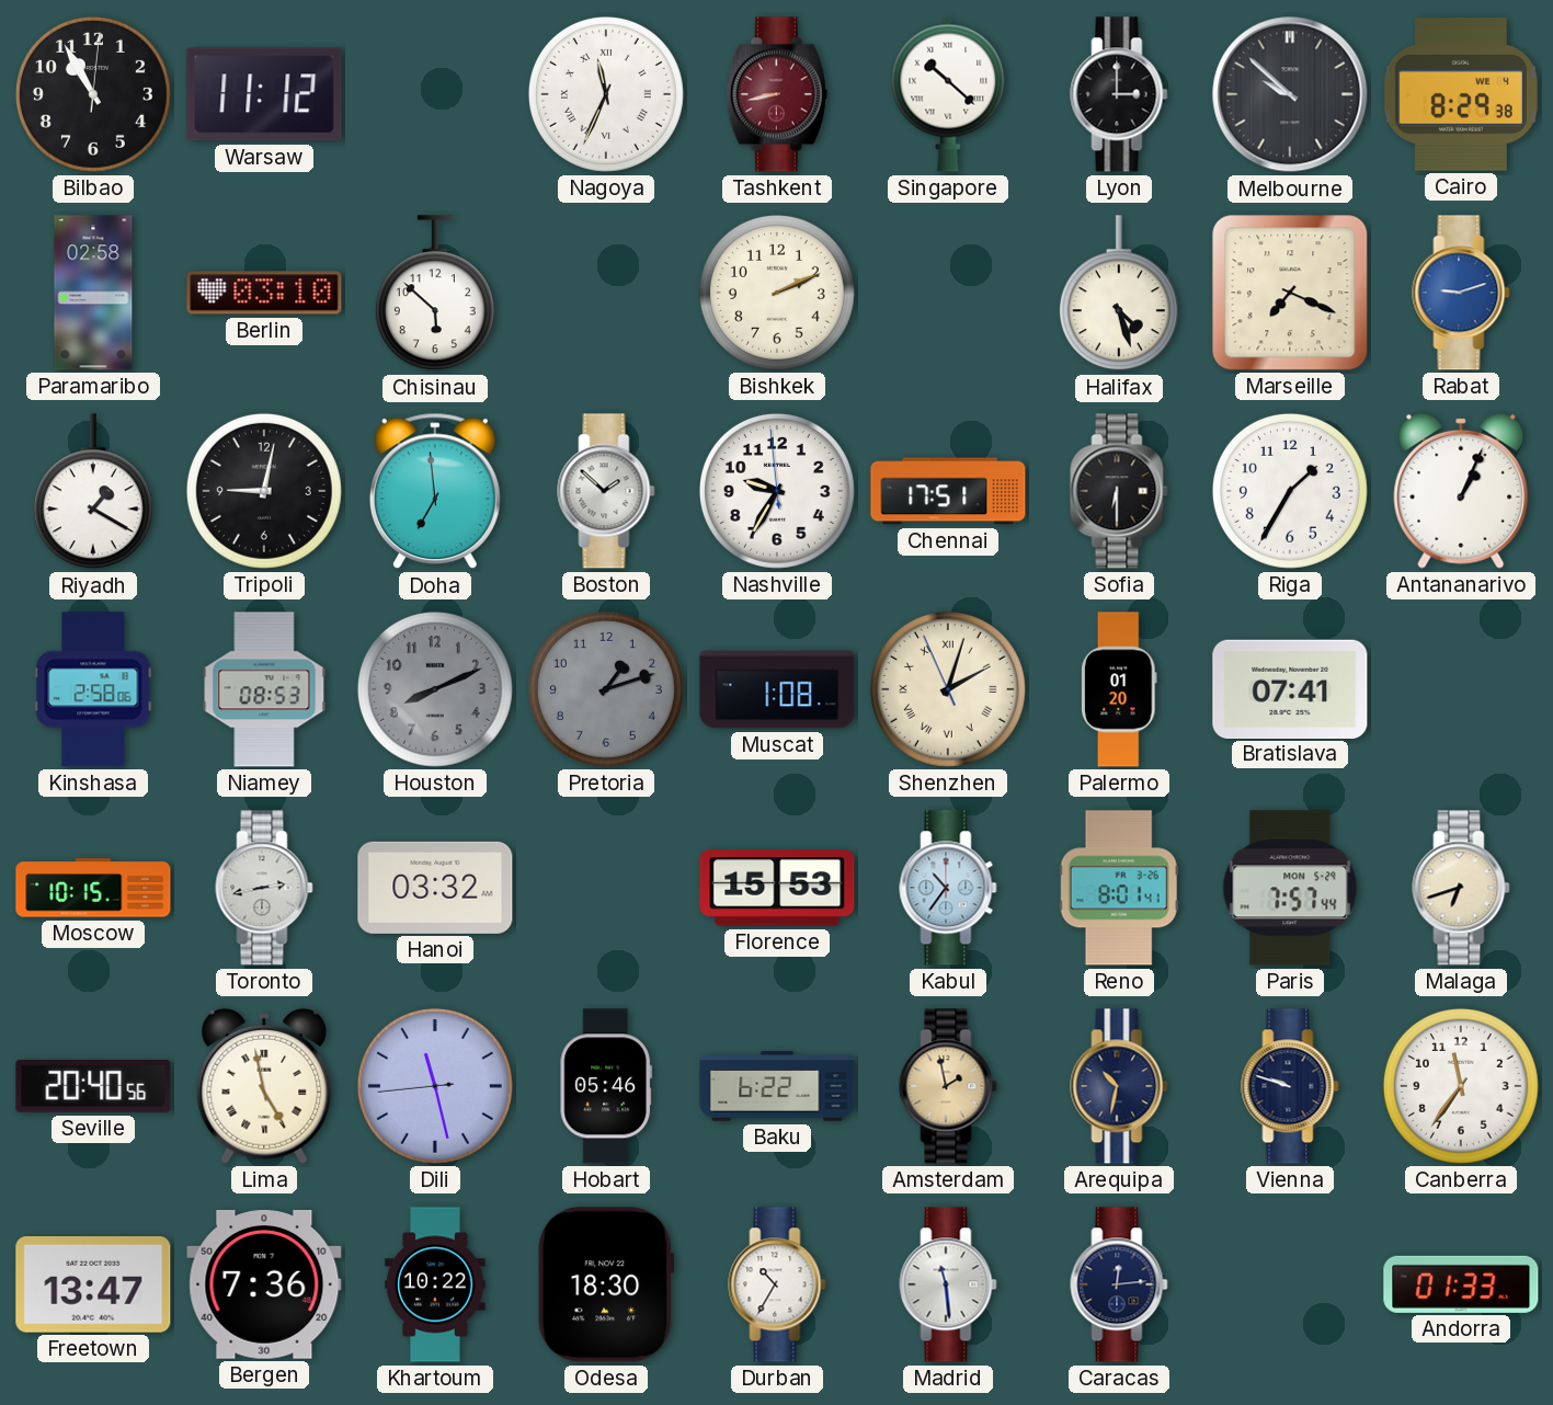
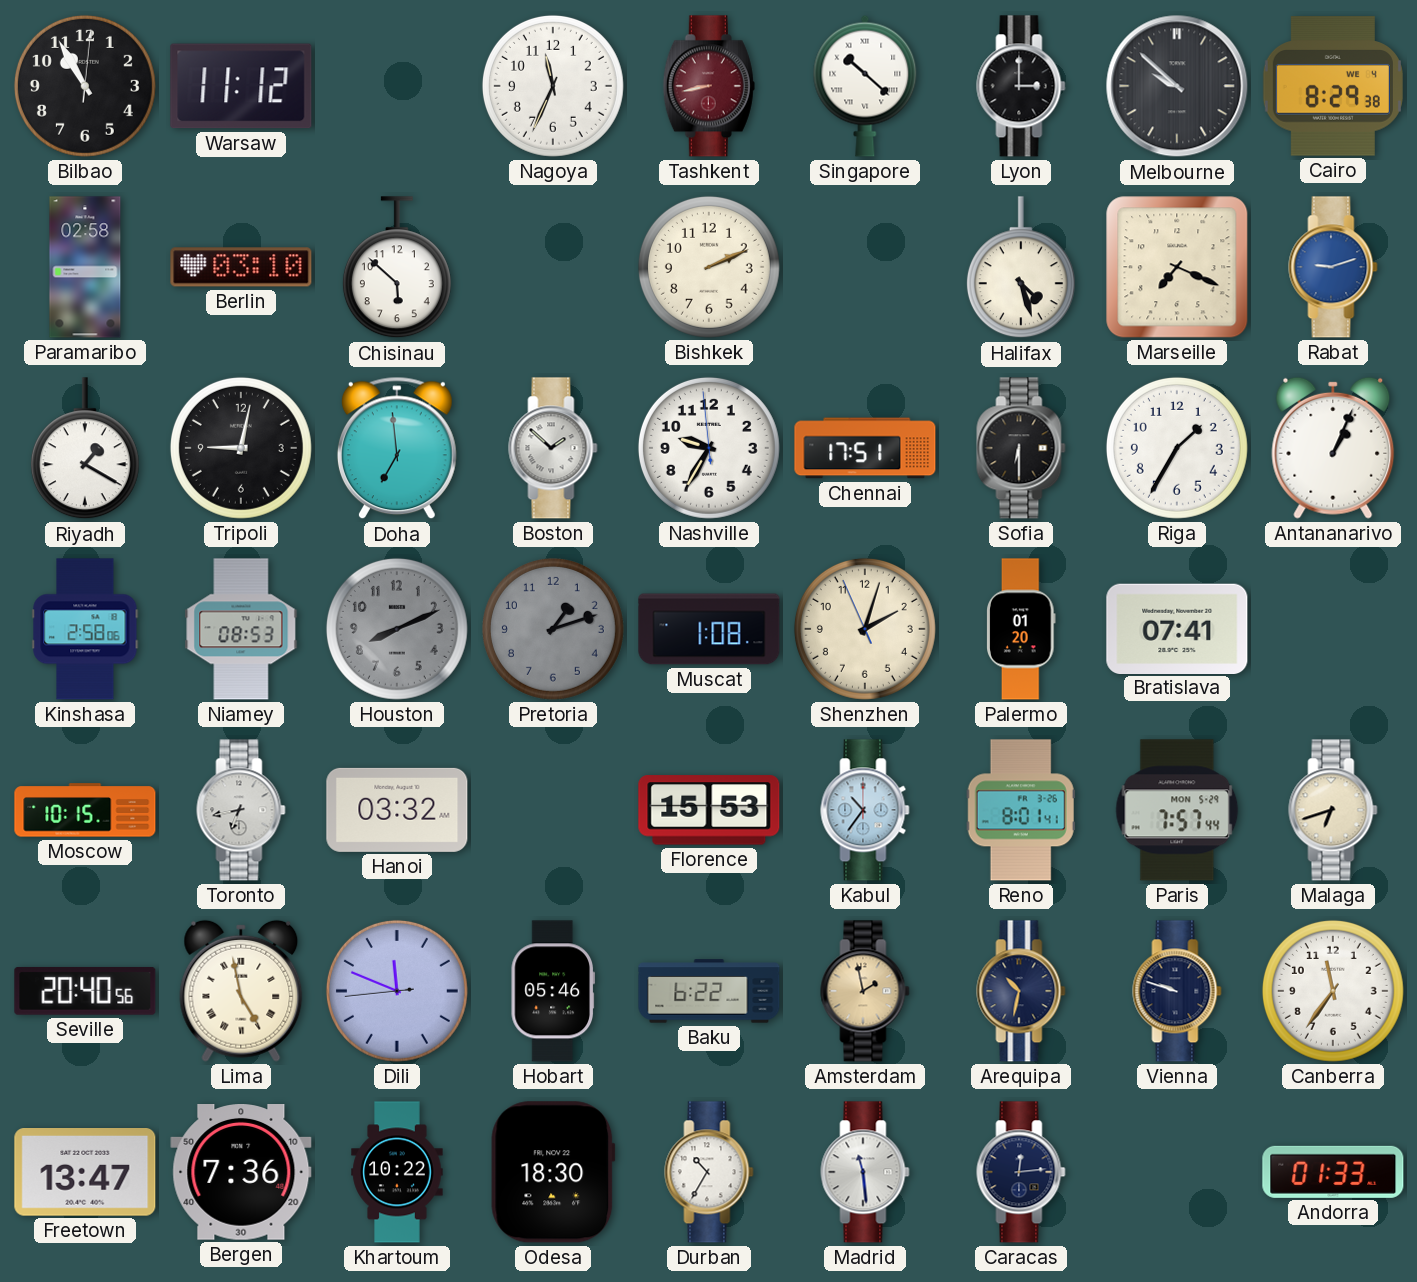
Nagoya numerals: Roman -> Arabic (553, 86)
Shenzhen numerals: Roman -> Arabic (865, 629)
Toronto: 2:43 -> 6:43 (241, 810)
Dili: 11:27 -> 11:48 (397, 991)
